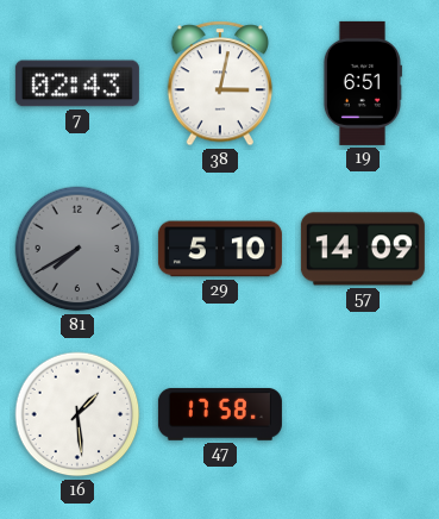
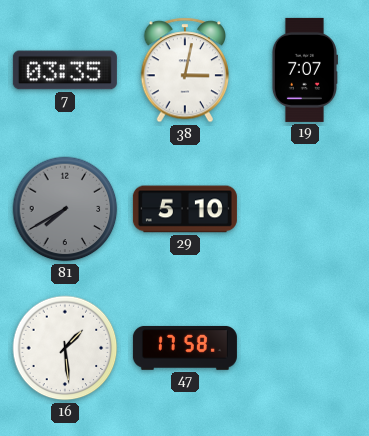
7: 02:43 -> 03:35 (65, 70)
19: 6:51 -> 7:07 (304, 70)
57: 14:09 -> none (363, 249)
